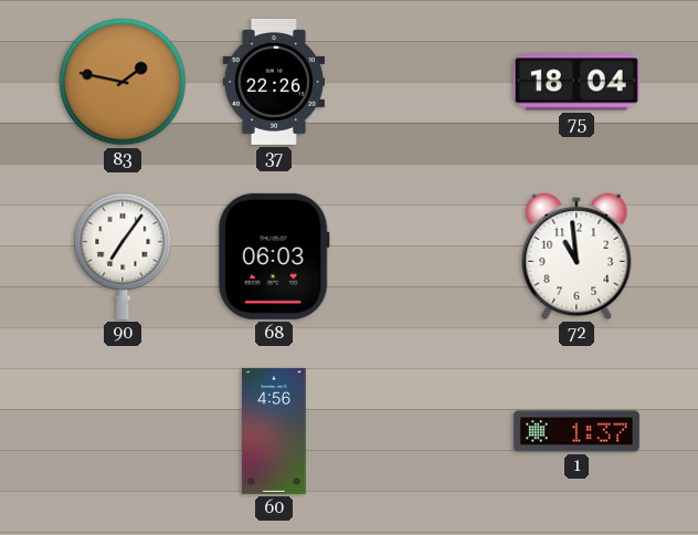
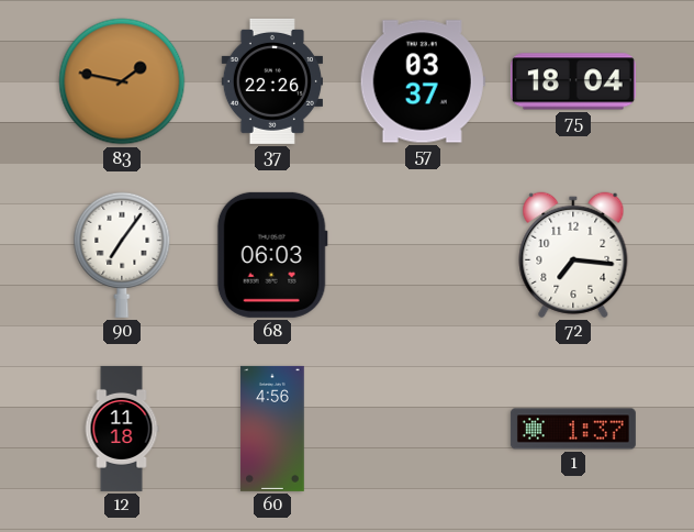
57: none -> 03:37 (423, 81)
72: 10:59 -> 7:16 (573, 255)
12: none -> 11:18 (122, 429)
